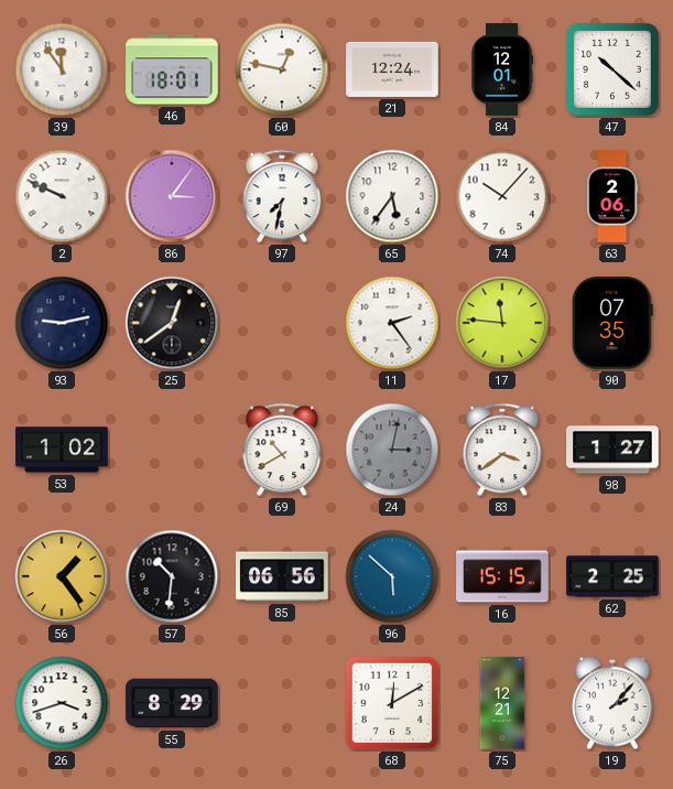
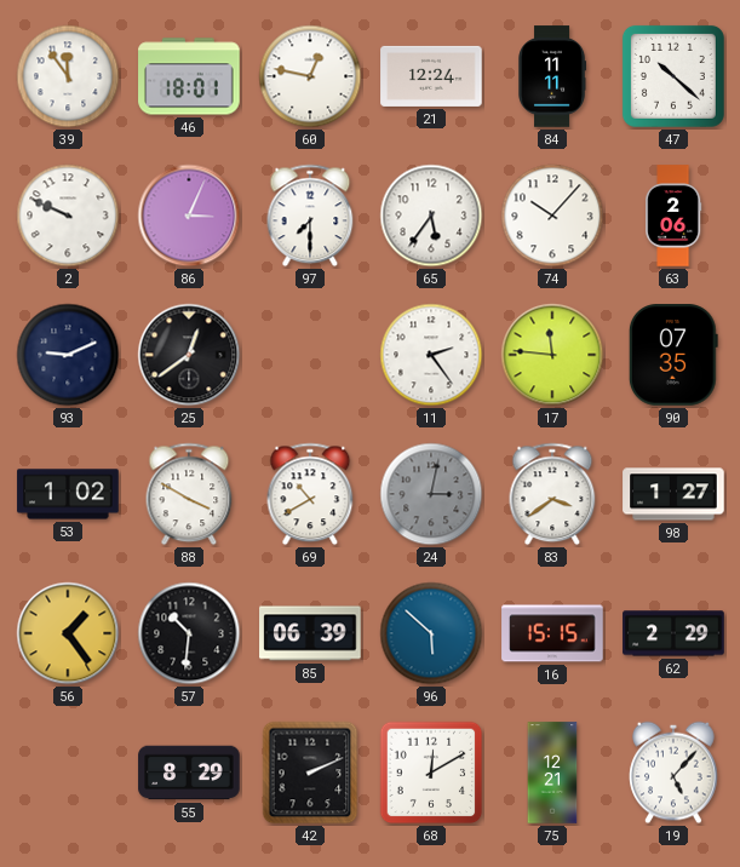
84: 12:01 -> 11:11 (553, 76)
86: 3:06 -> 3:04 (189, 216)
97: 7:32 -> 7:30 (310, 216)
93: 9:13 -> 9:11 (68, 355)
88: none -> 3:50 (189, 494)
85: 06:56 -> 06:39 (310, 633)
62: 2:25 -> 2:29 (673, 633)
26: 3:42 -> none (62, 703)
42: none -> 2:11 (310, 773)
19: 2:07 -> 5:07 (673, 773)
